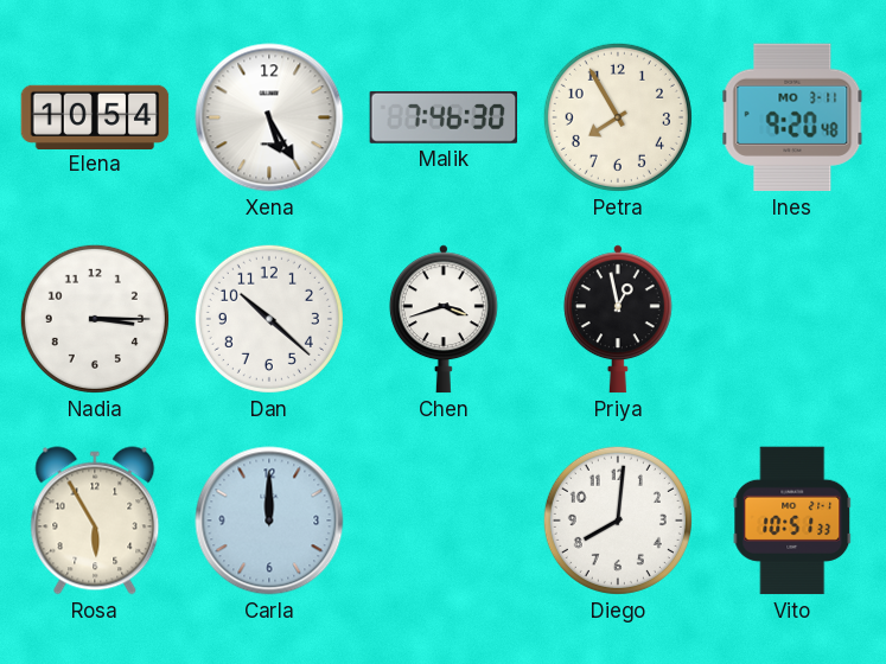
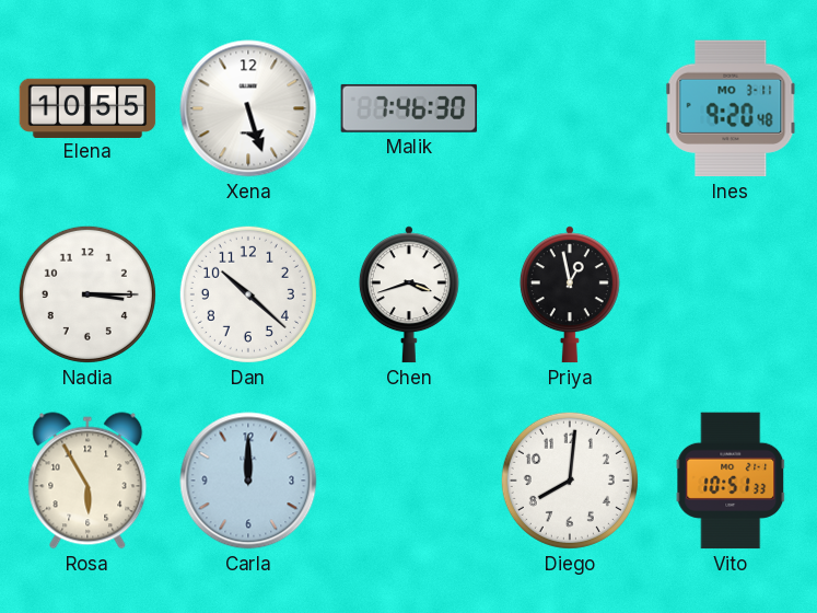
Elena: 10:54 -> 10:55 (87, 107)
Xena: 5:25 -> 5:27 (248, 108)
Petra: 7:55 -> none (618, 117)
